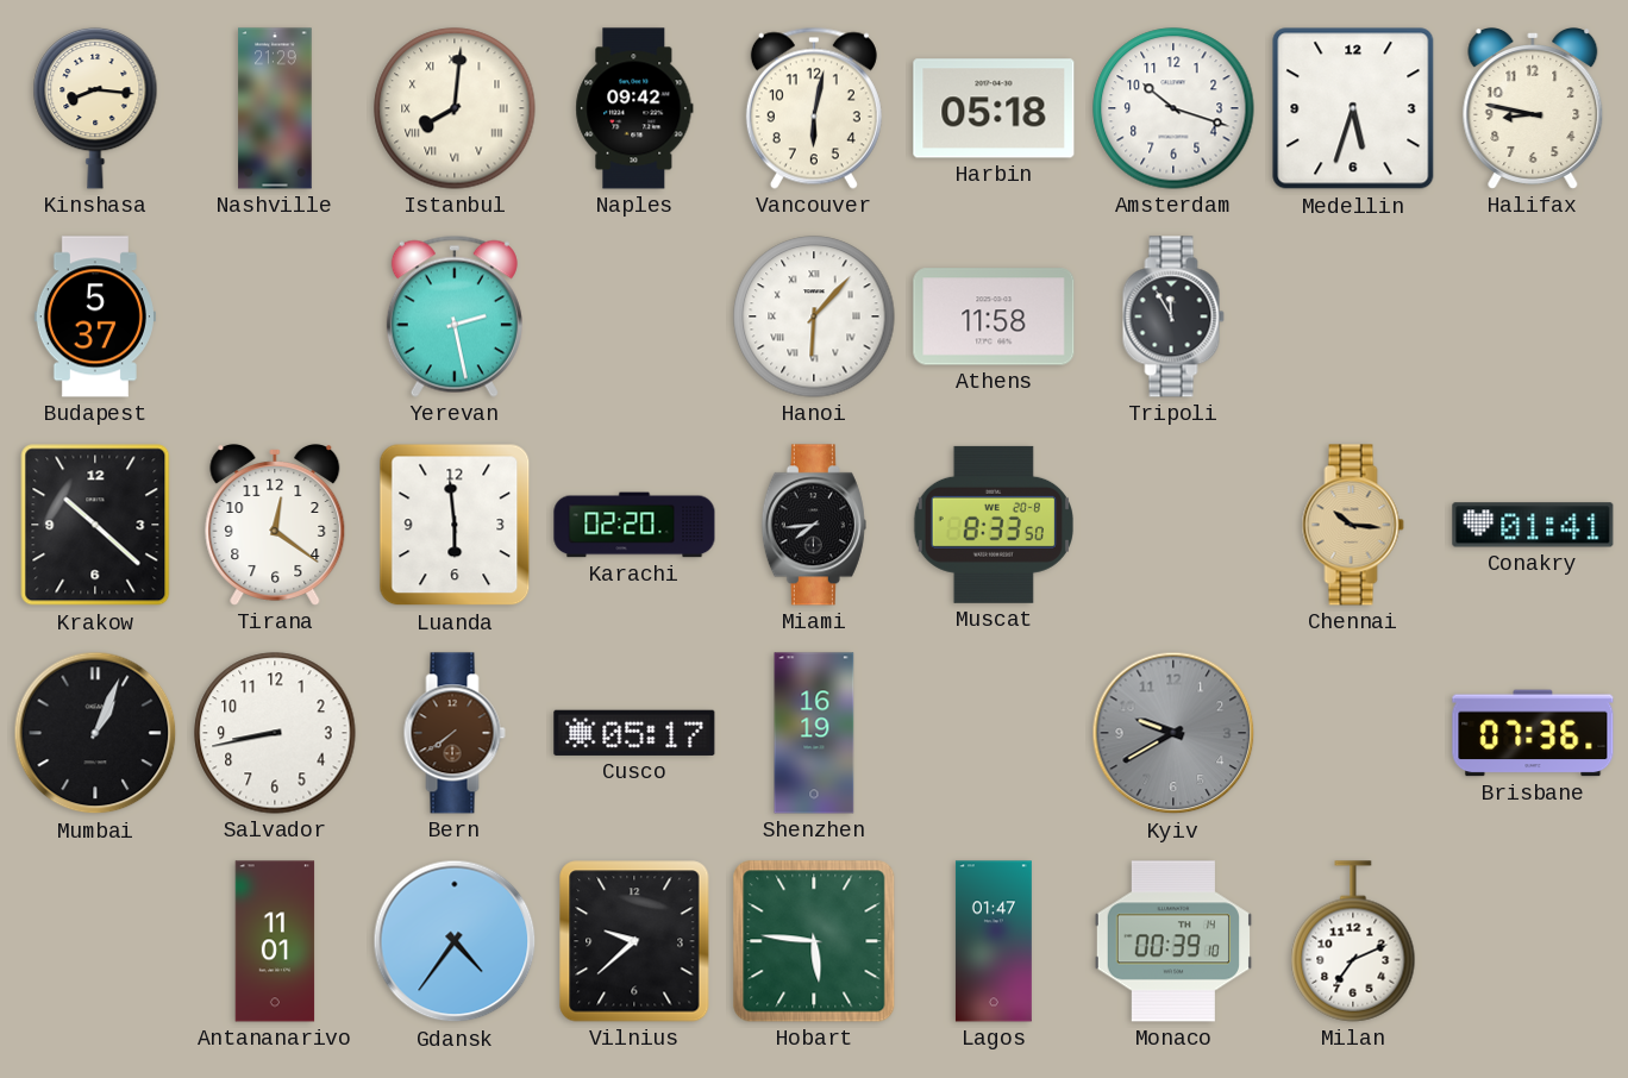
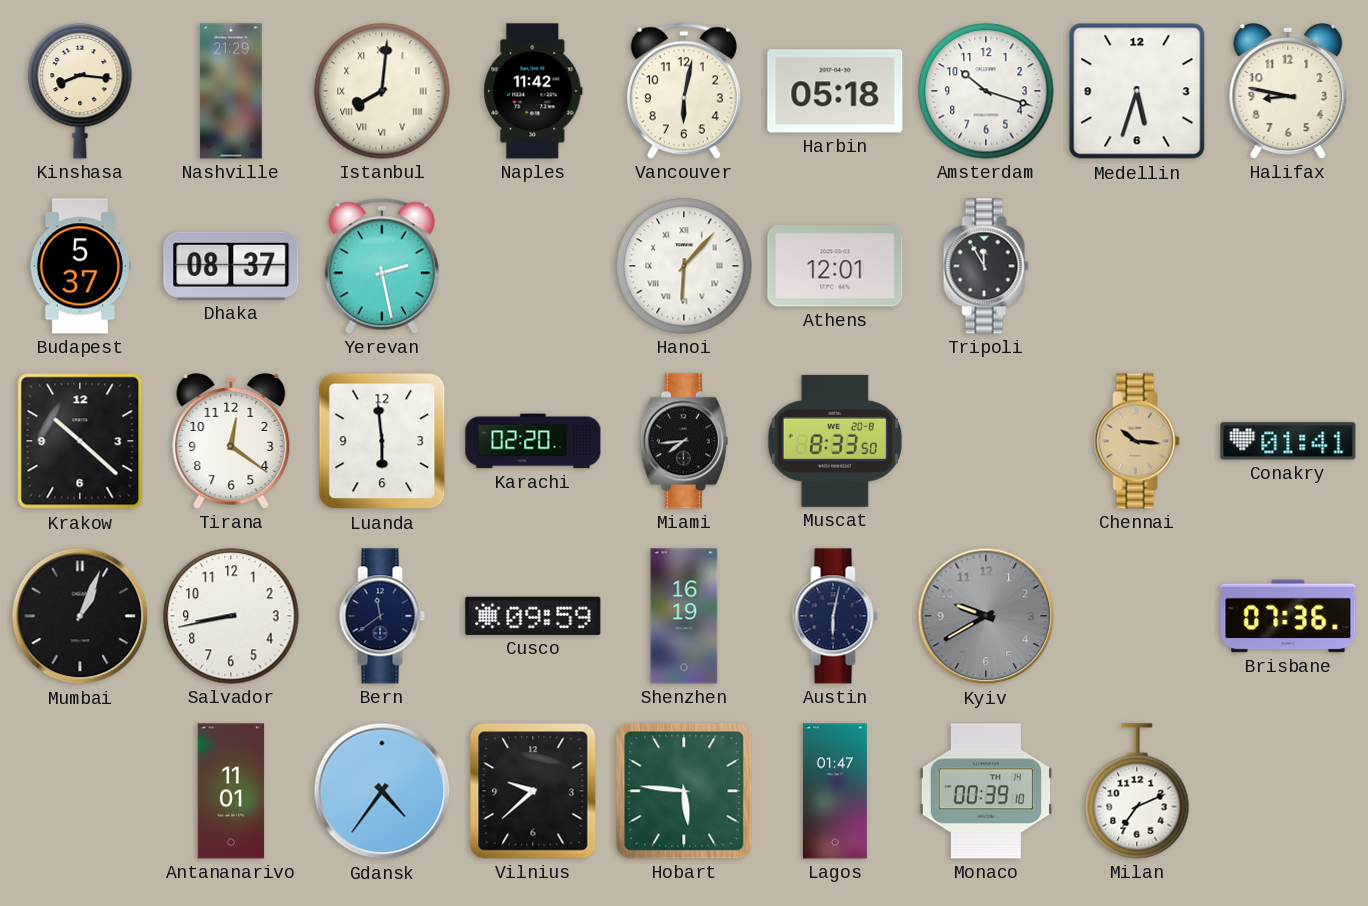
Naples: 09:42 -> 11:42 (533, 91)
Dhaka: none -> 08:37 (231, 266)
Athens: 11:58 -> 12:01 (835, 266)
Bern: 7:39 -> 11:39 (382, 616)
Bern dial: brown -> navy (382, 616)
Cusco: 05:17 -> 09:59 (533, 616)
Austin: none -> 6:02 (835, 616)
